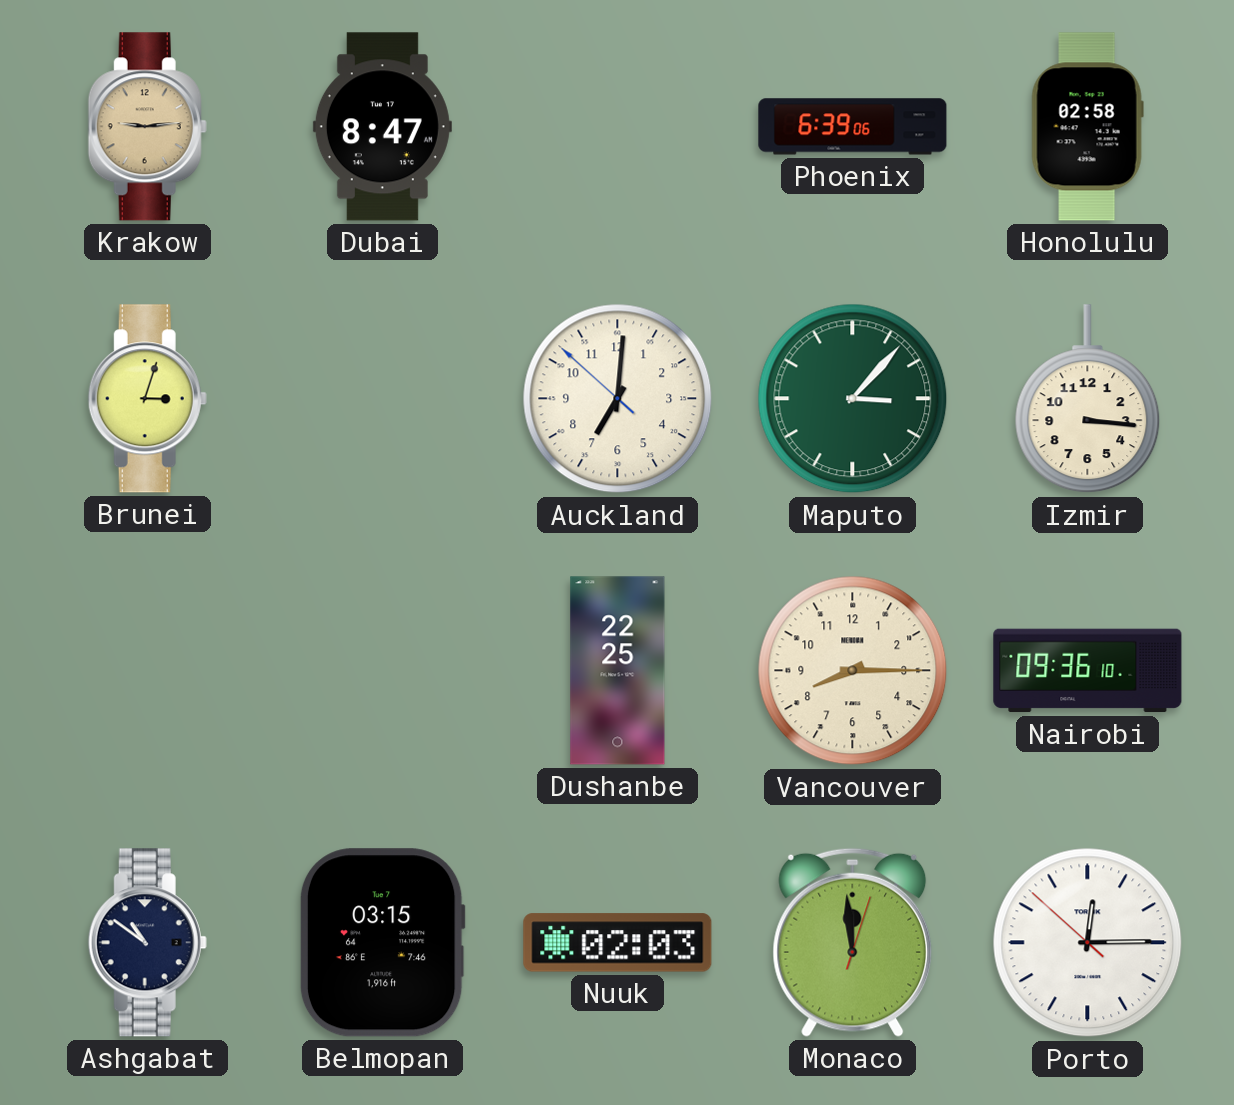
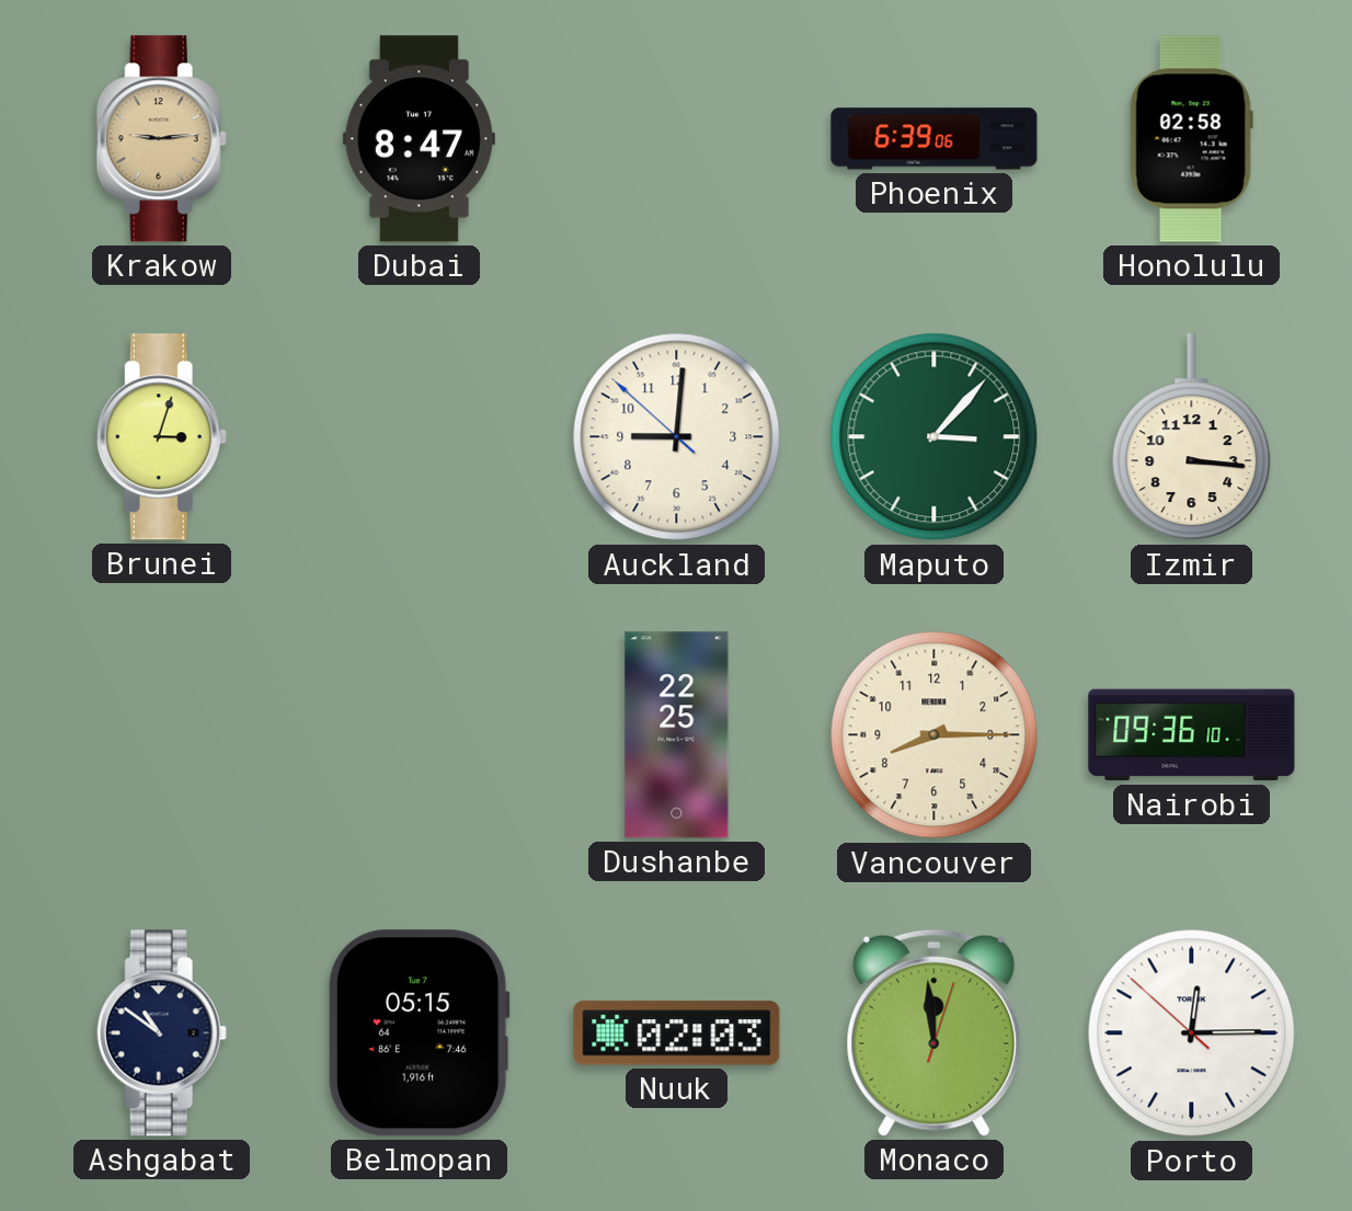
Auckland: 7:00 -> 9:00 (677, 437)
Belmopan: 03:15 -> 05:15 (419, 1033)
